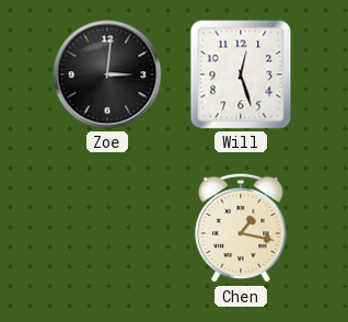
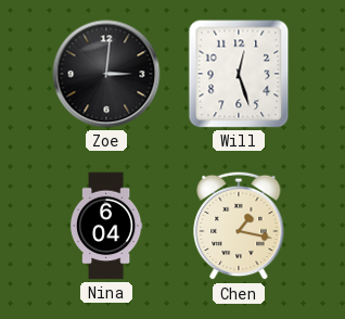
Nina: none -> 6:04 (106, 226)
